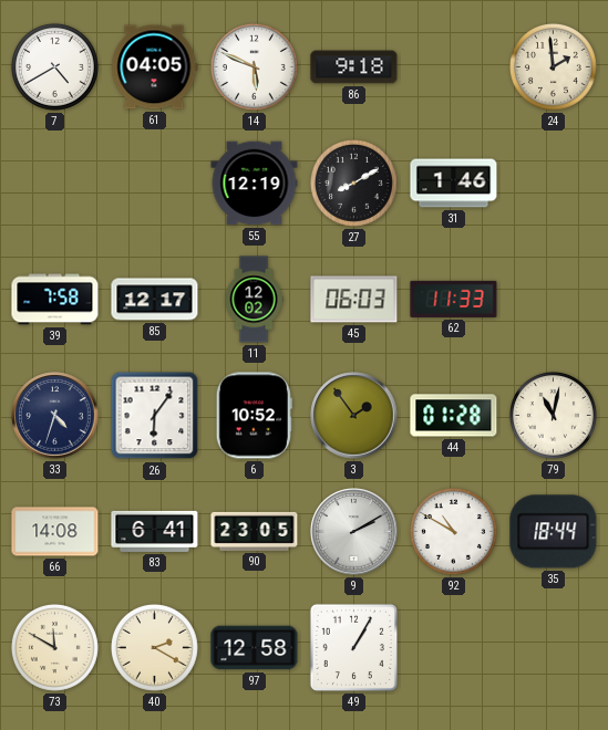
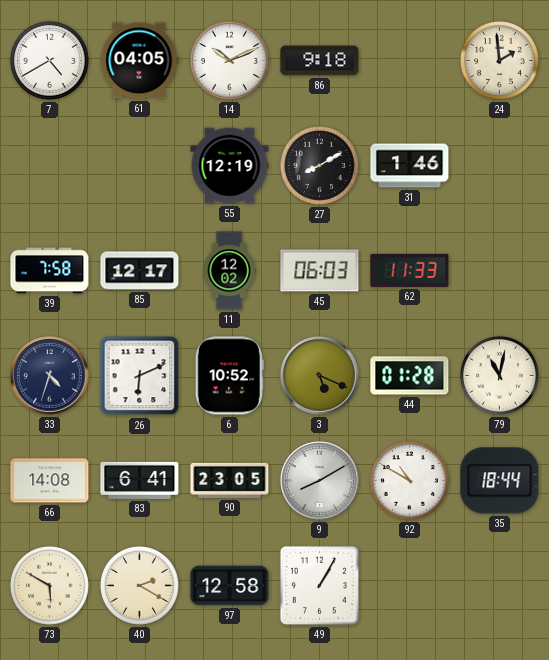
14: 5:49 -> 10:11 (229, 60)
26: 6:06 -> 6:11 (140, 376)
3: 1:54 -> 5:19 (320, 376)
9: 2:10 -> 8:10 (320, 481)
73: 11:50 -> 5:50 (49, 585)
